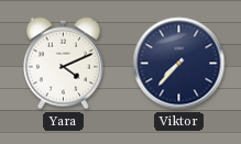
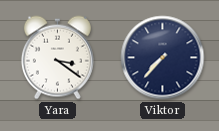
Yara: 4:11 -> 3:21 (57, 58)
